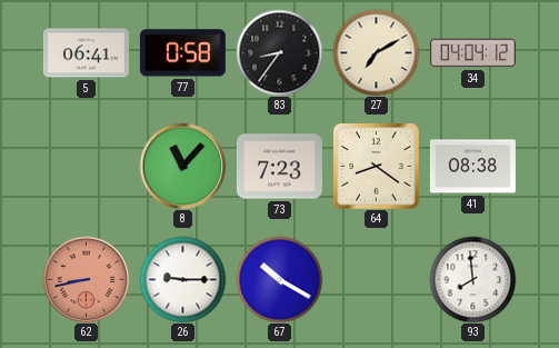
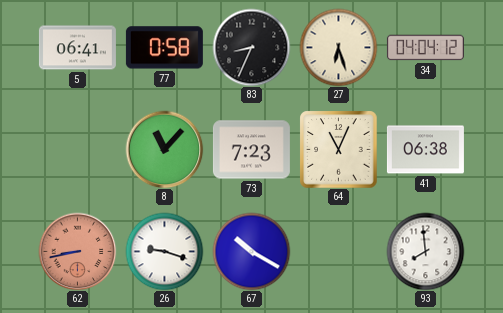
83: 8:36 -> 8:34 (251, 47)
27: 7:10 -> 6:27 (338, 47)
64: 8:21 -> 11:04 (338, 149)
41: 08:38 -> 06:38 (425, 150)
26: 9:15 -> 9:18 (164, 251)
